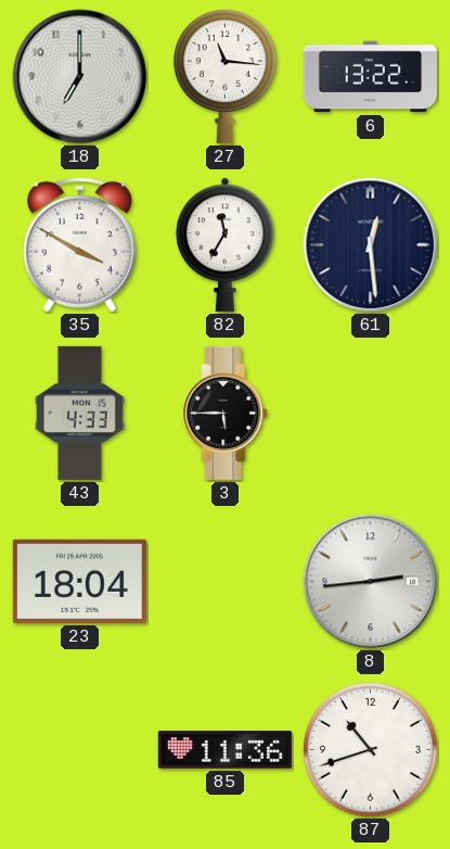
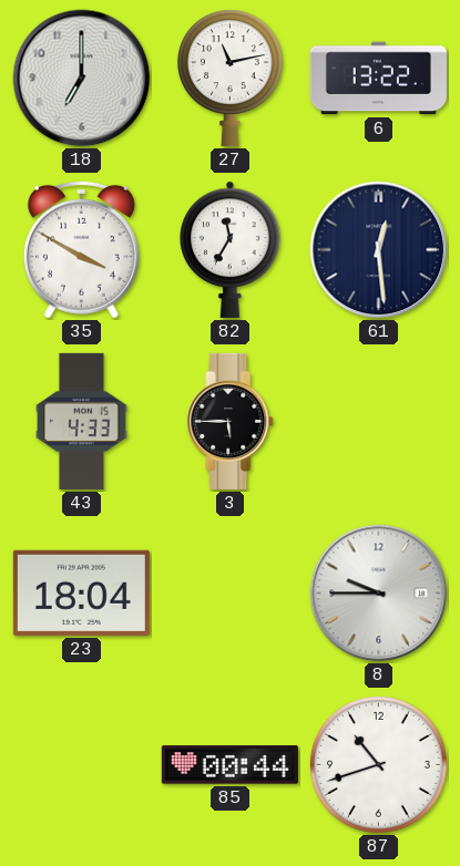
27: 11:16 -> 11:13 (229, 78)
8: 2:44 -> 9:45 (379, 594)
85: 11:36 -> 00:44 (229, 765)
